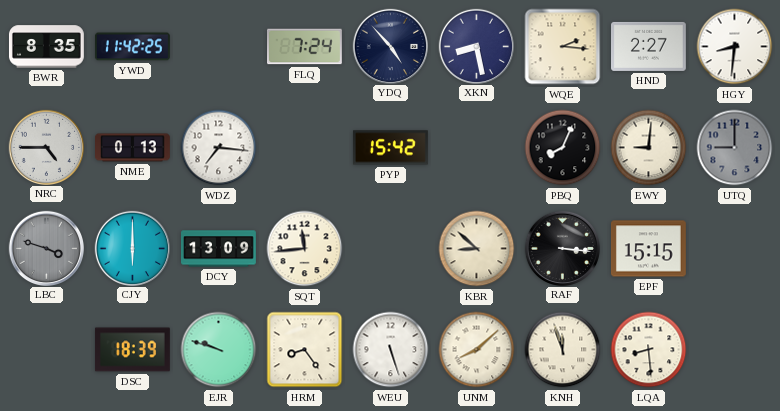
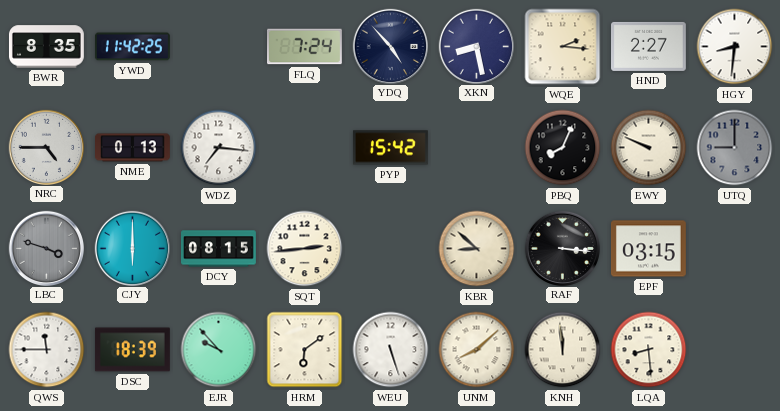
EWY: 9:01 -> 9:49 (649, 148)
DCY: 13:09 -> 08:15 (219, 249)
SQT: 11:44 -> 2:44 (305, 249)
EPF: 15:15 -> 03:15 (648, 249)
QWS: none -> 11:45 (47, 350)
EJR: 9:48 -> 9:53 (219, 350)
HRM: 8:24 -> 6:09 (305, 350)
KNH: 11:57 -> 11:59 (563, 350)
